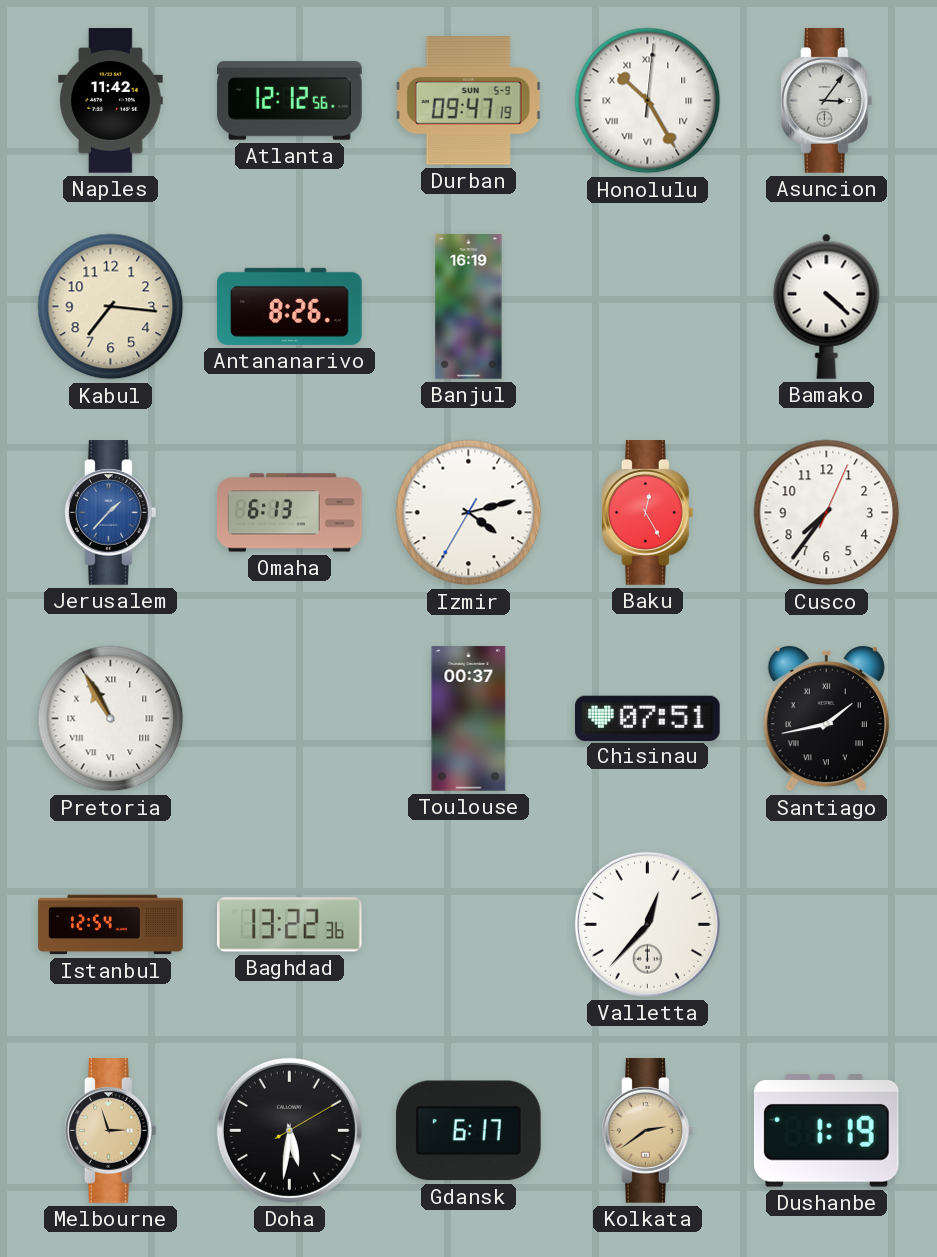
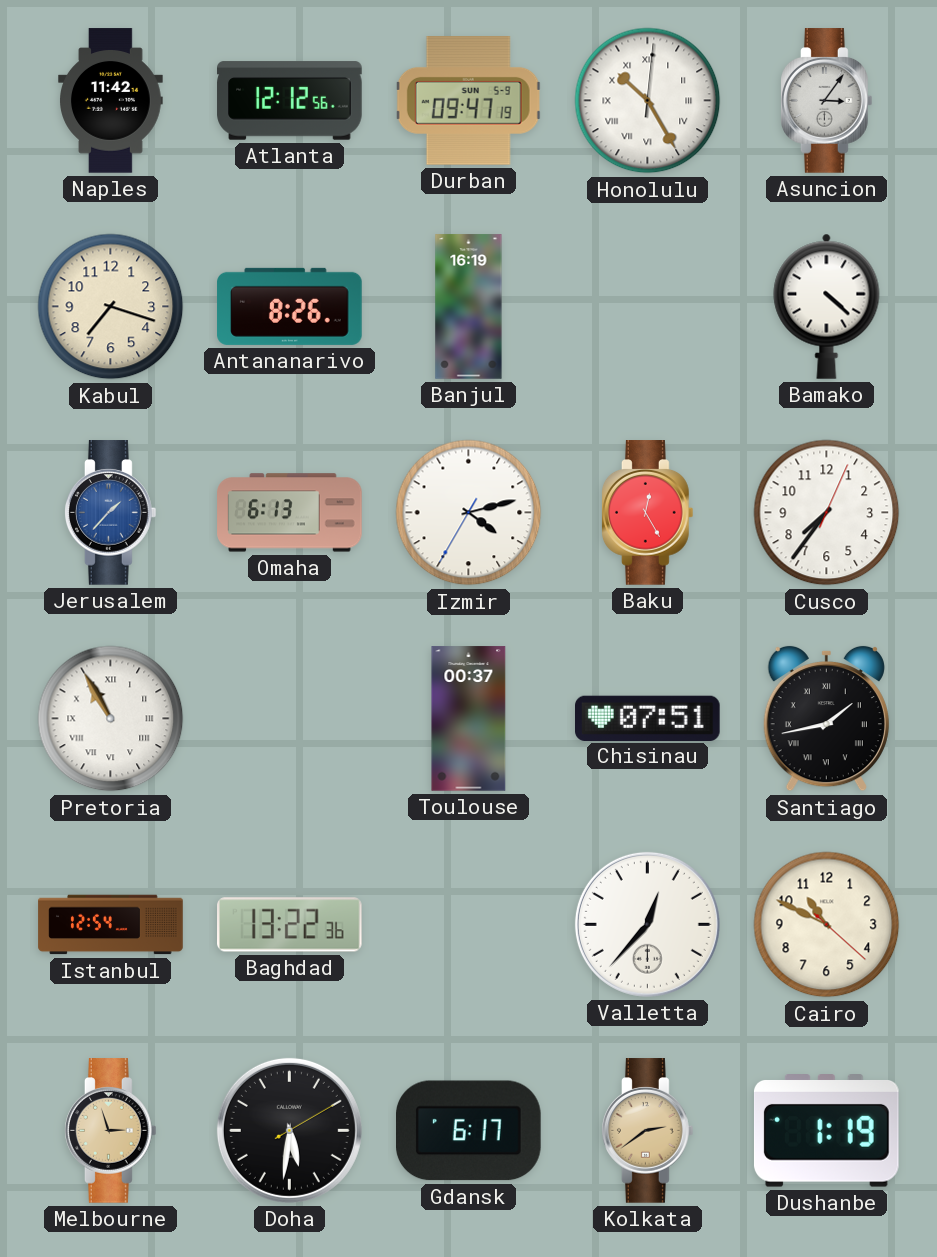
Kabul: 7:16 -> 7:18 (111, 307)
Cairo: none -> 10:49 (827, 925)
